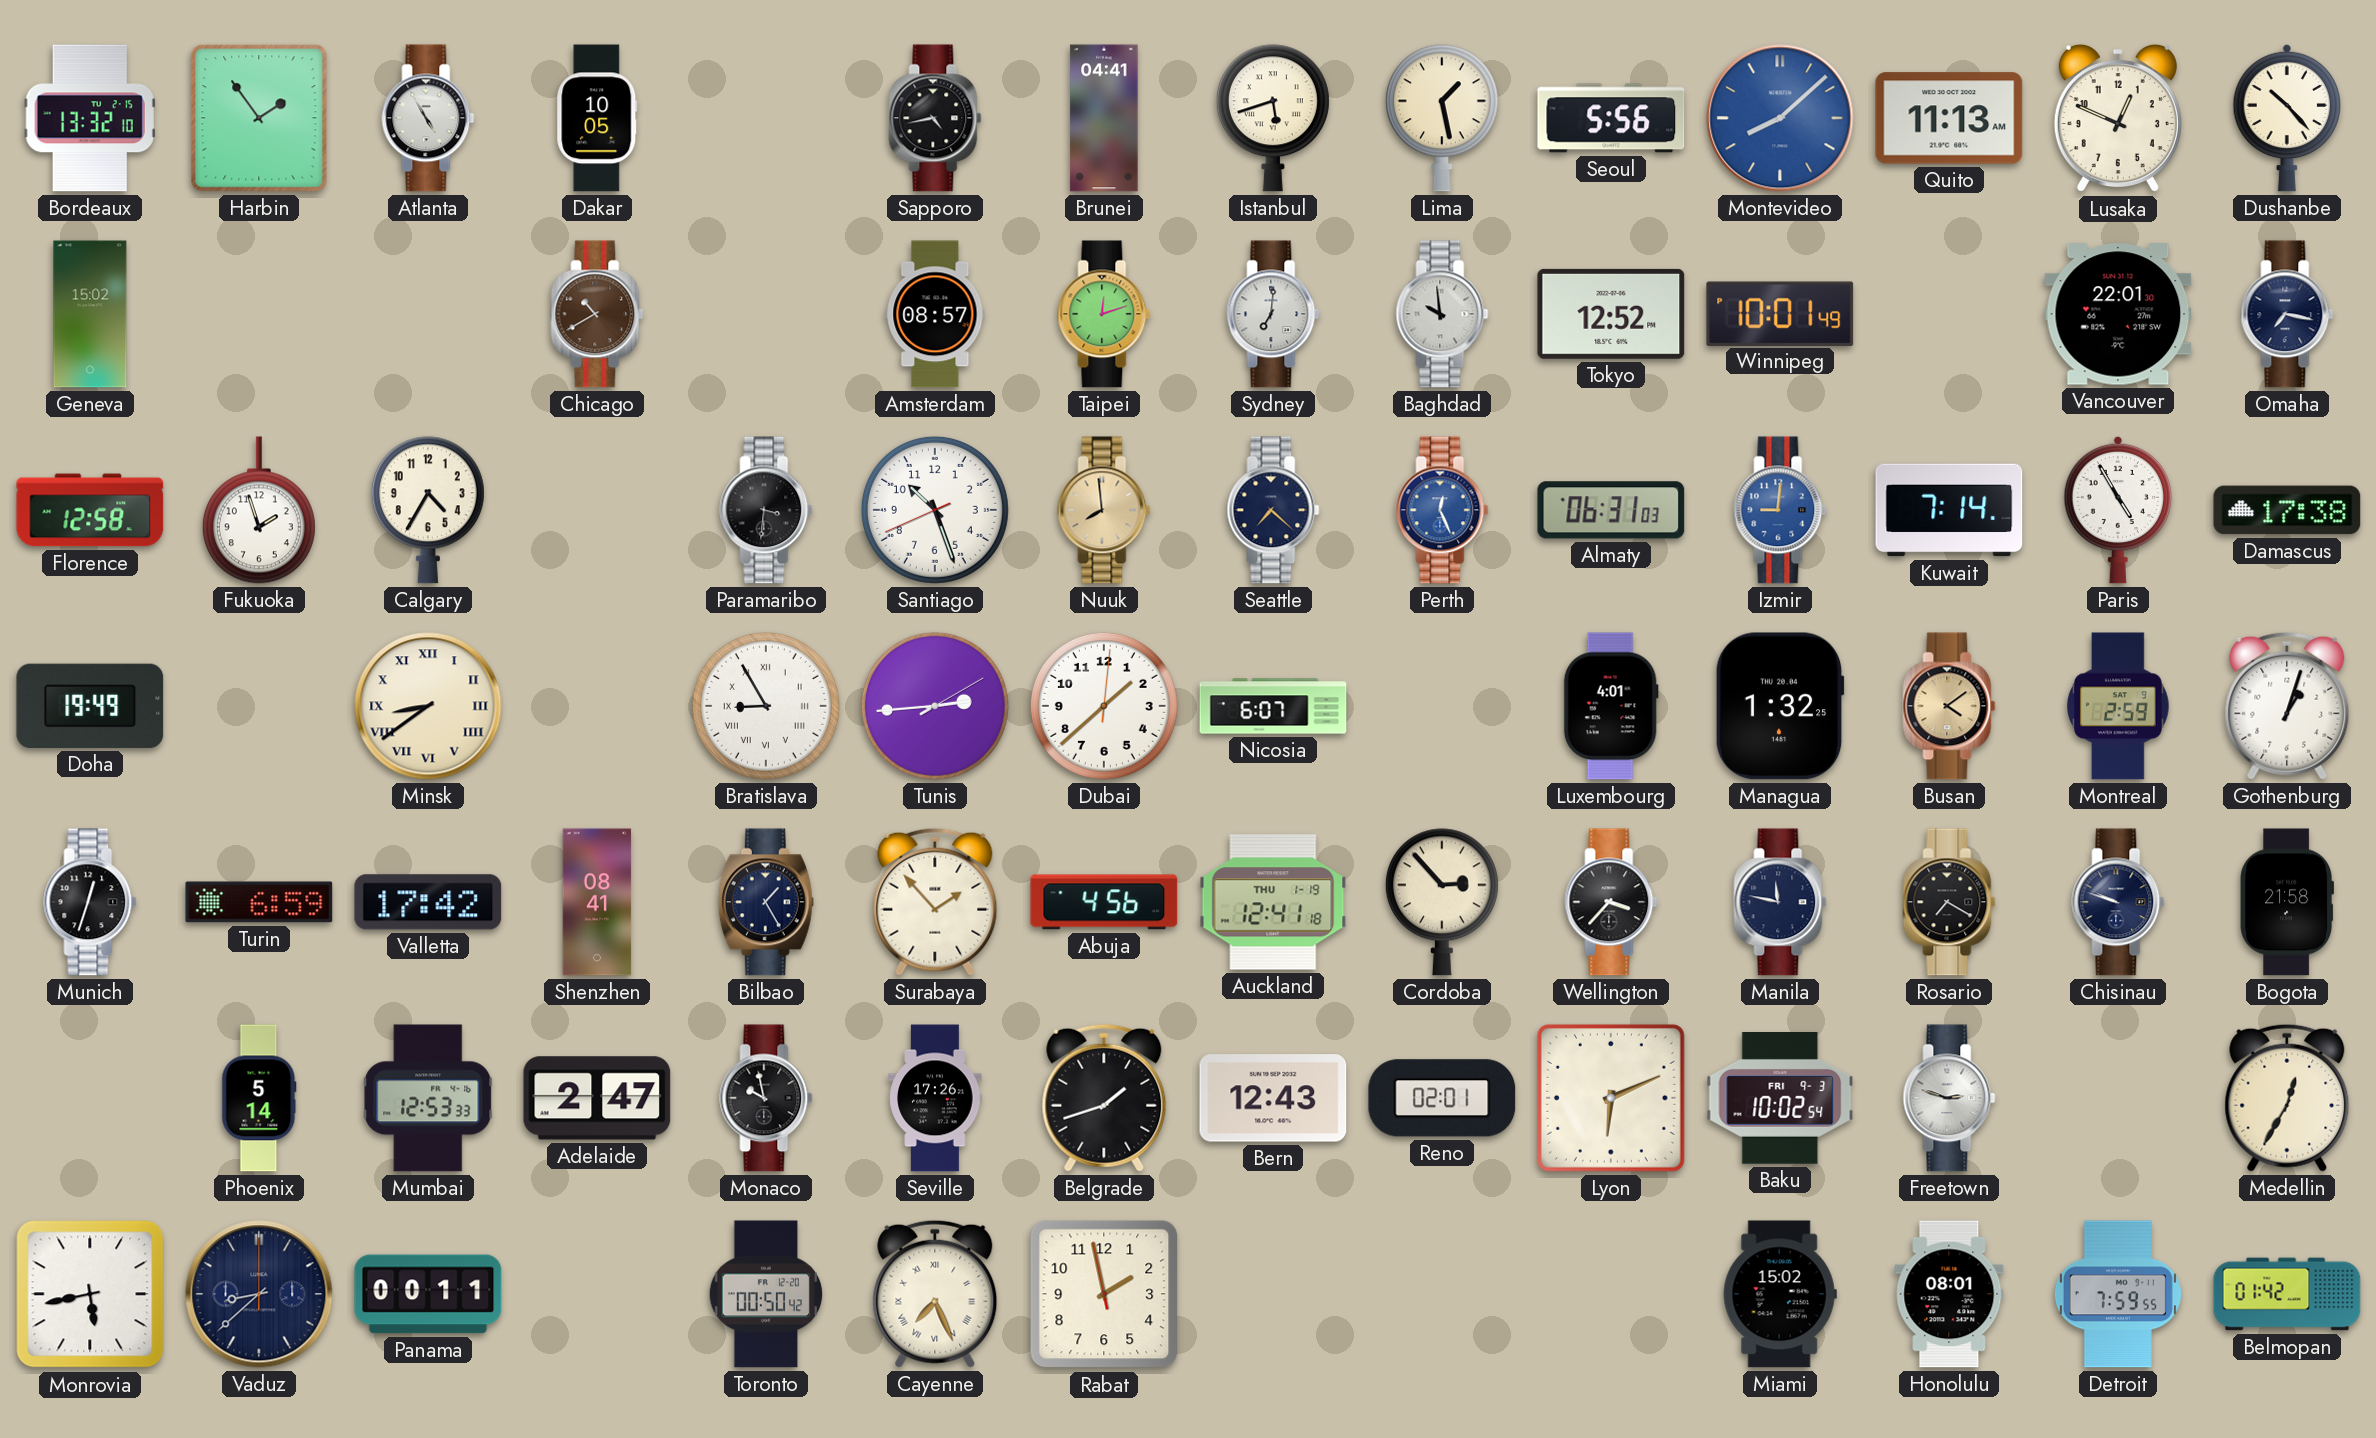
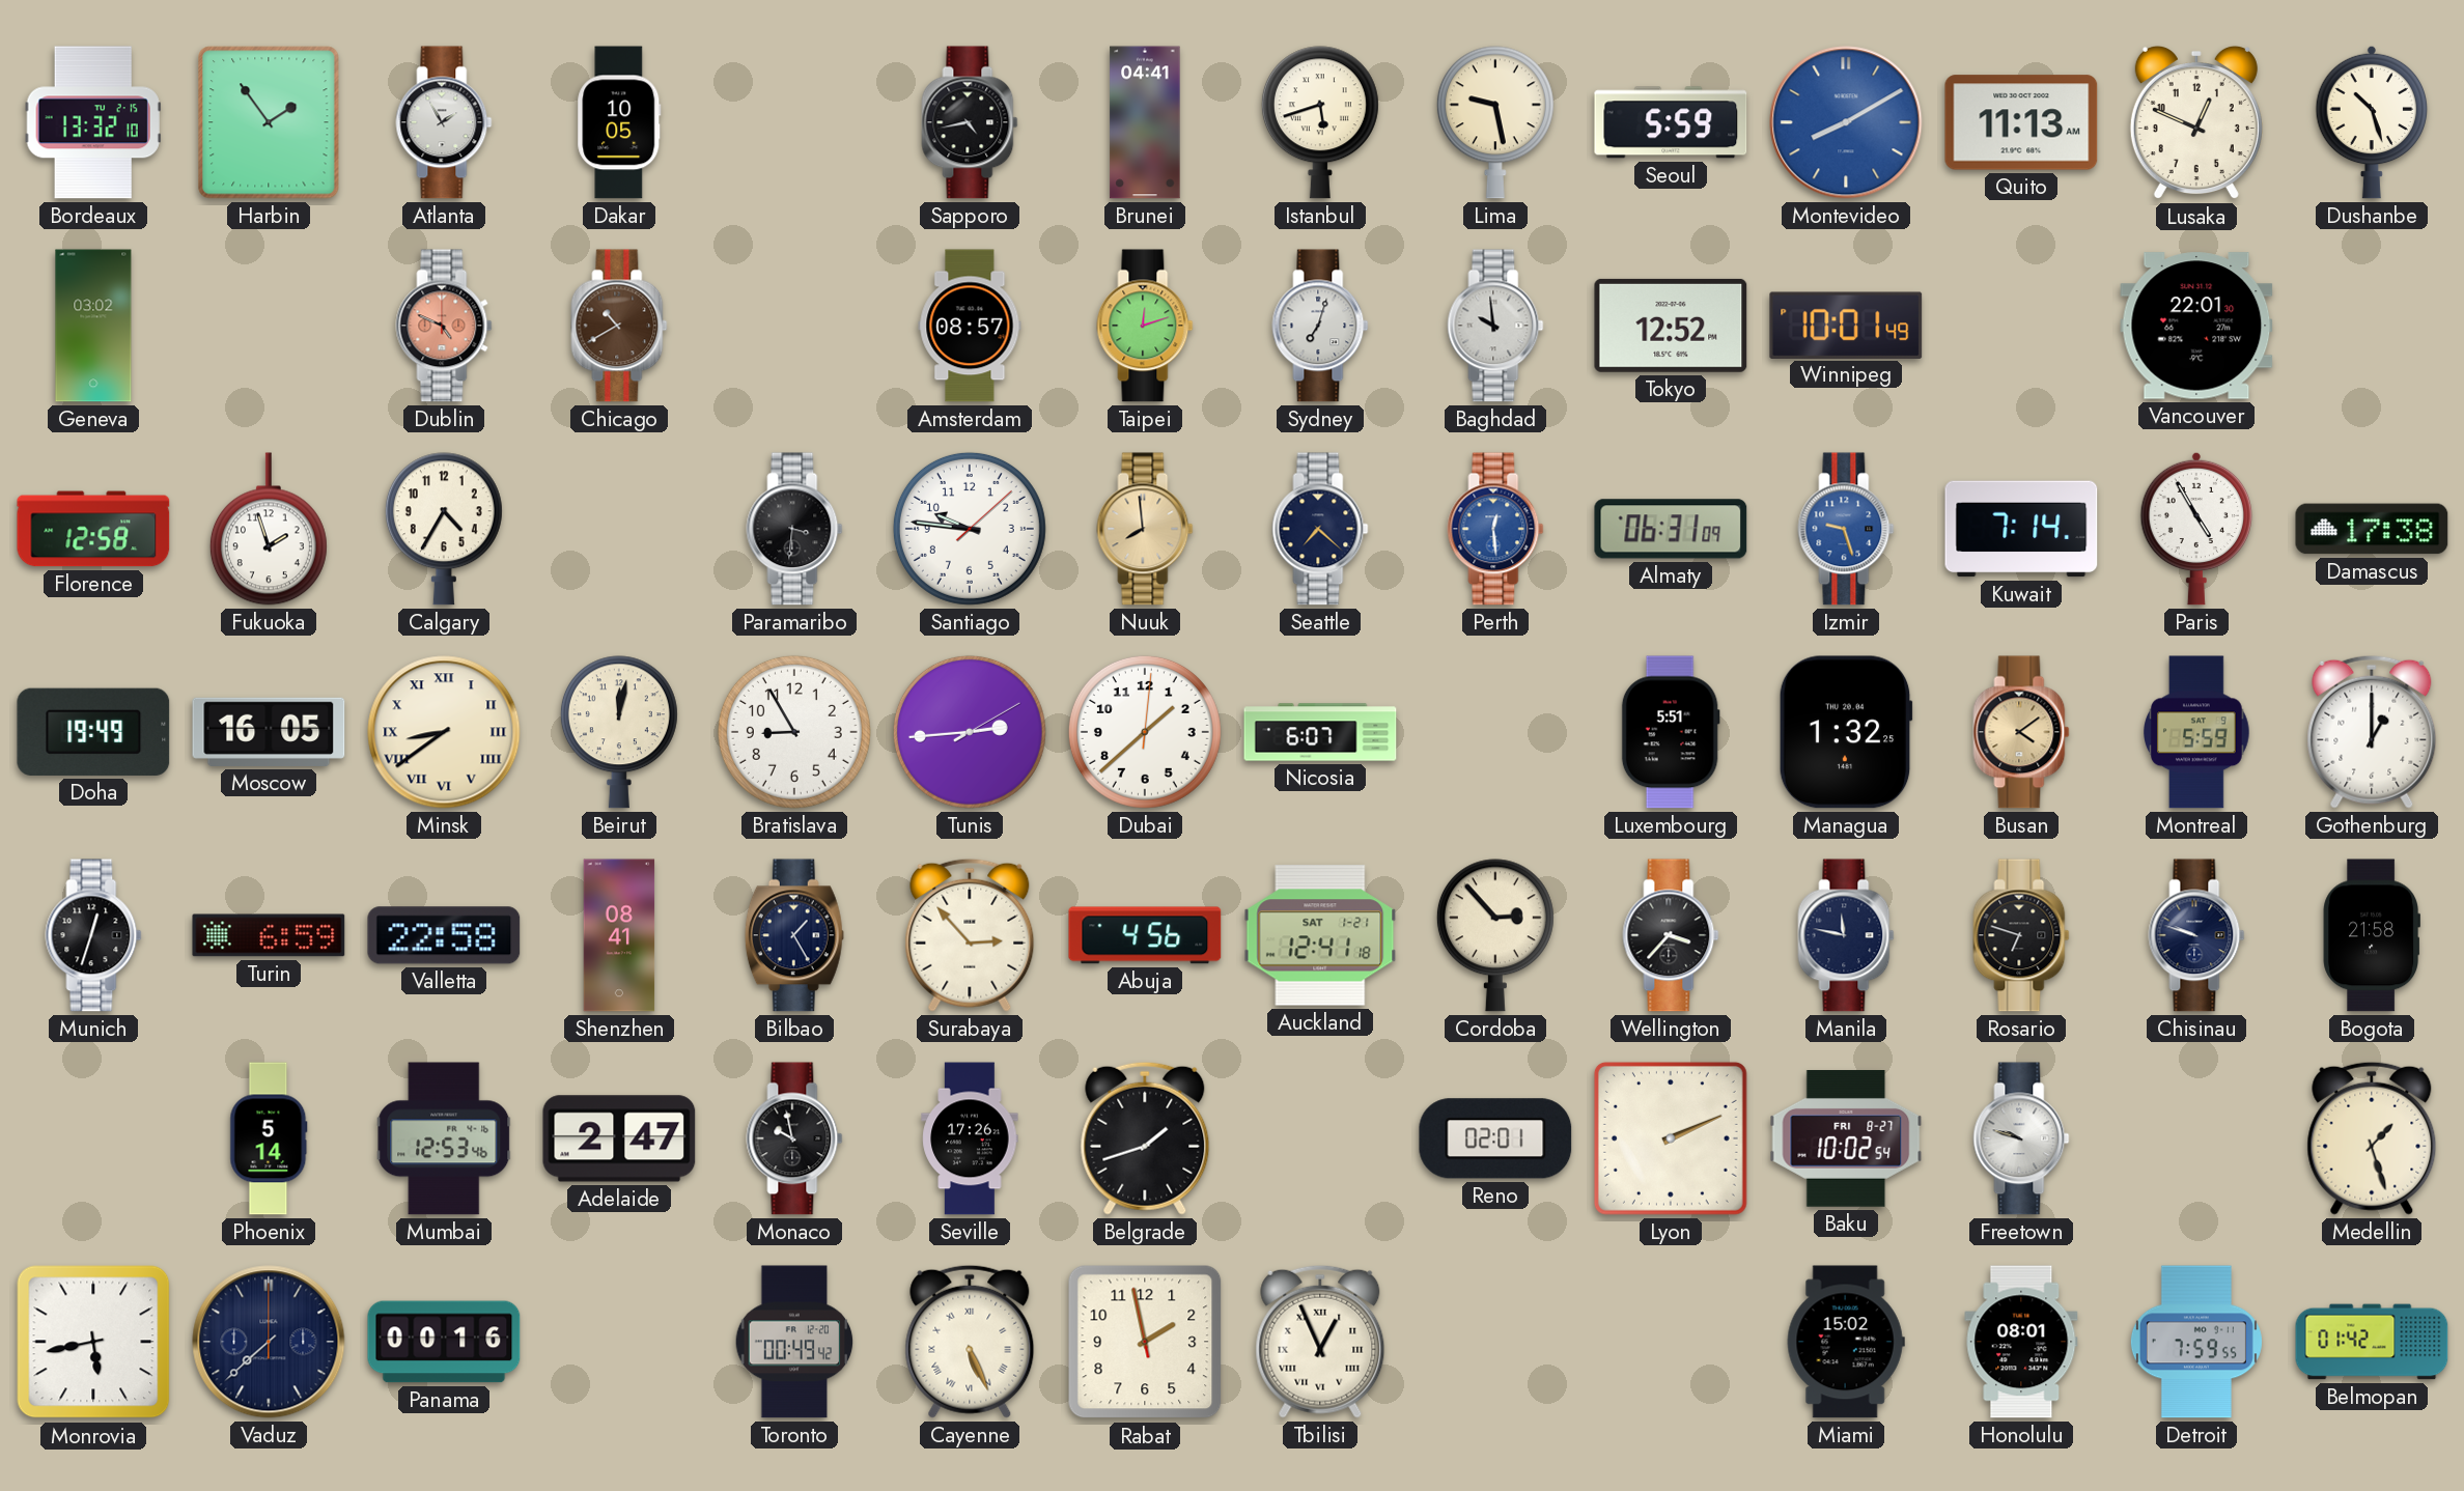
Atlanta: 4:55 -> 1:55 (444, 122)
Lima: 1:28 -> 9:28 (1495, 122)
Seoul: 5:56 -> 5:59 (1671, 122)
Montevideo: 8:08 -> 8:10 (1846, 122)
Dushanbe: 10:23 -> 10:27 (2372, 122)
Geneva: 15:02 -> 03:02 (93, 326)
Dublin: none -> 4:49 (444, 326)
Sydney: 7:01 -> 7:03 (1320, 326)
Omaha: 7:17 -> none (2287, 314)
Santiago: 10:26 -> 9:46 (970, 529)
Perth: 12:26 -> 12:29 (1495, 529)
Almaty: 06:31:03 -> 06:31:09 (1671, 529)
Izmir: 9:01 -> 9:27 (1846, 529)
Moscow: none -> 16:05 (269, 732)
Beirut: none -> 12:02 (619, 732)
Bratislava numerals: Roman -> Arabic (794, 732)
Luxembourg: 4:01 -> 5:51 (1671, 732)
Montreal: 2:59 -> 5:59 (2197, 732)
Gothenburg: 1:03 -> 1:00 (2372, 732)
Valletta: 17:42 -> 22:58 (444, 935)
Surabaya: 1:53 -> 2:53 (970, 935)
Auckland date: THU 1-19 -> SAT 1-21 (1320, 935)
Rosario: 7:20 -> 6:48 (2021, 935)
Mumbai: 12:53:33 -> 12:53:46 (444, 1138)
Bern: 12:43 -> none (1273, 1098)
Lyon: 6:11 -> 2:11 (1671, 1138)
Baku date: FRI 9-3 -> FRI 8-27 (1846, 1140)
Freetown: 2:48 -> 9:48 (2021, 1138)
Medellin: 12:35 -> 1:27 (2372, 1138)
Vaduz: 8:38 -> 7:38 (269, 1342)
Panama: 00:11 -> 00:16 (444, 1342)
Toronto: 00:50 -> 00:49 (794, 1342)
Cayenne: 7:26 -> 5:26 (970, 1342)
Tbilisi: none -> 12:56 (1320, 1342)
